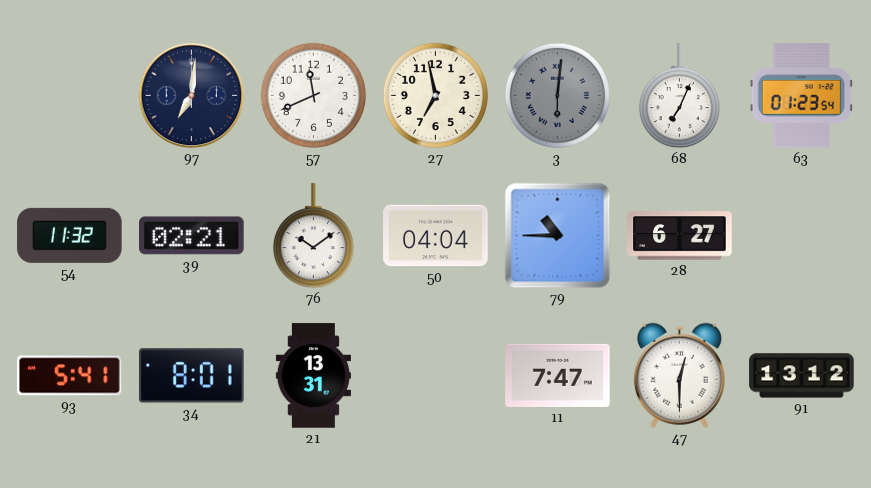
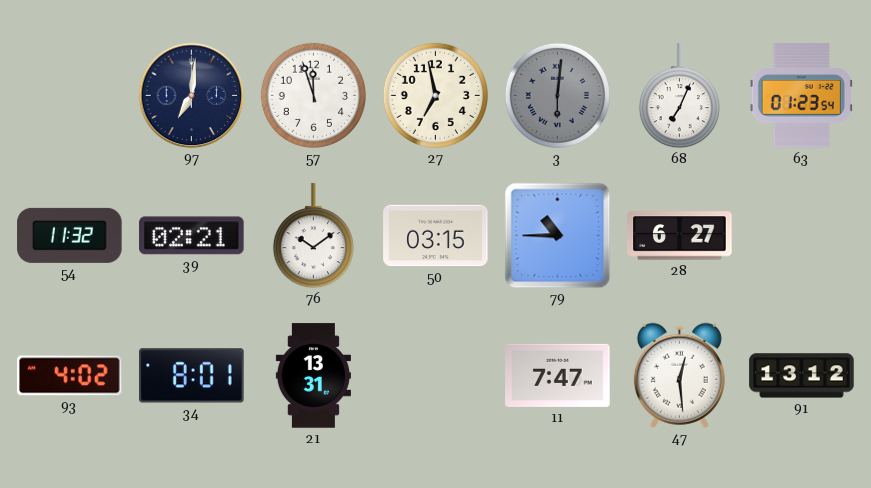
57: 11:41 -> 11:57 (313, 95)
50: 04:04 -> 03:15 (436, 236)
93: 5:41 -> 4:02 (70, 376)
47: 12:30 -> 12:29 (679, 375)
